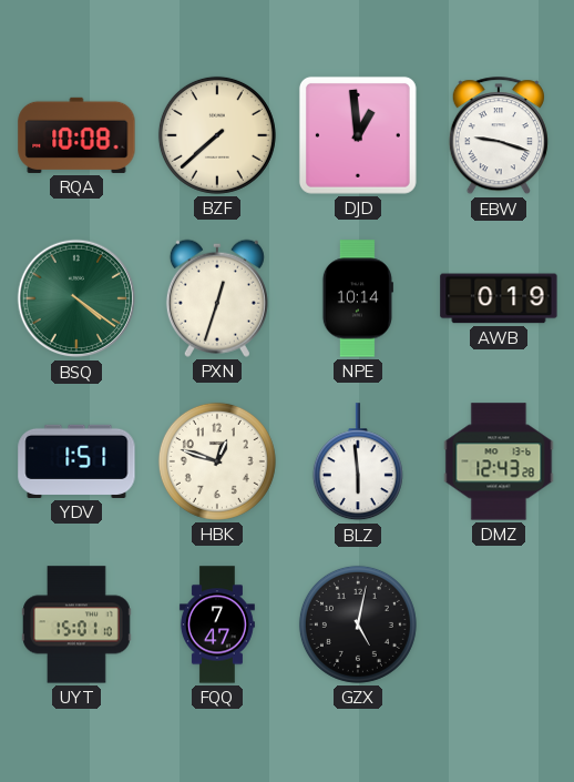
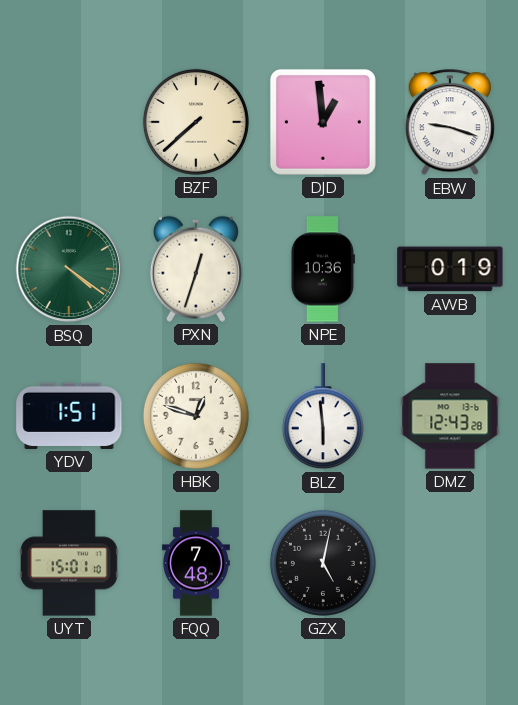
RQA: 10:08 -> none (76, 135)
NPE: 10:14 -> 10:36 (323, 269)
FQQ: 7:47 -> 7:48 (196, 563)
